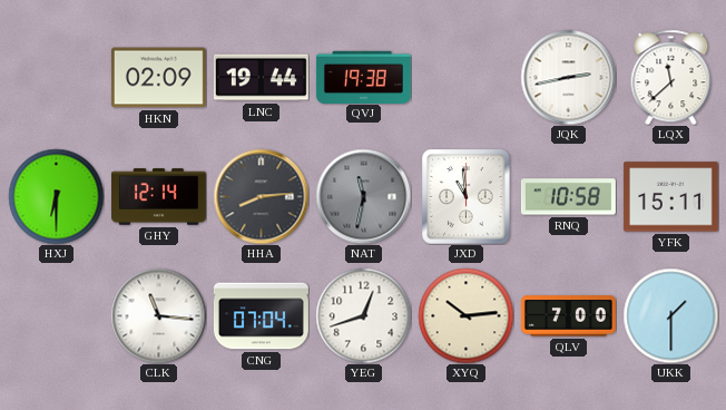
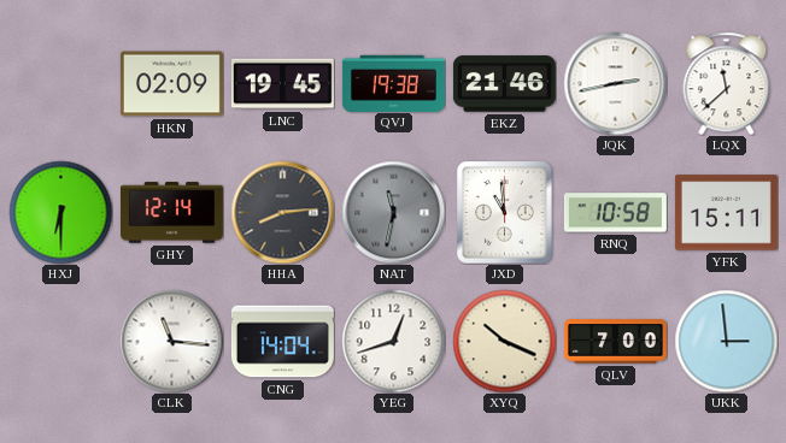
LNC: 19:44 -> 19:45 (282, 84)
EKZ: none -> 21:46 (504, 84)
CNG: 07:04 -> 14:04 (282, 342)
XYQ: 10:14 -> 10:19 (504, 341)
UKK: 1:30 -> 2:59 (726, 341)
